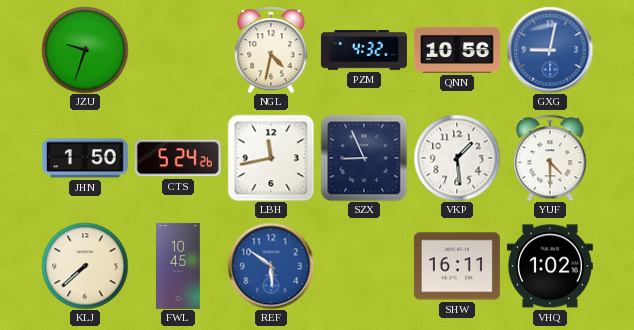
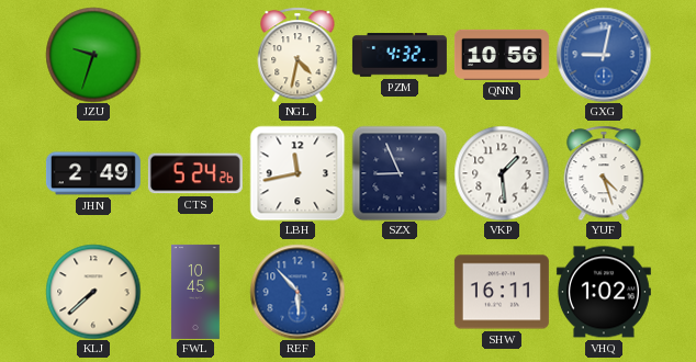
JHN: 1:50 -> 2:49 (93, 173)
YUF: 4:30 -> 4:27 (604, 173)
REF: 5:51 -> 5:53 (298, 292)
